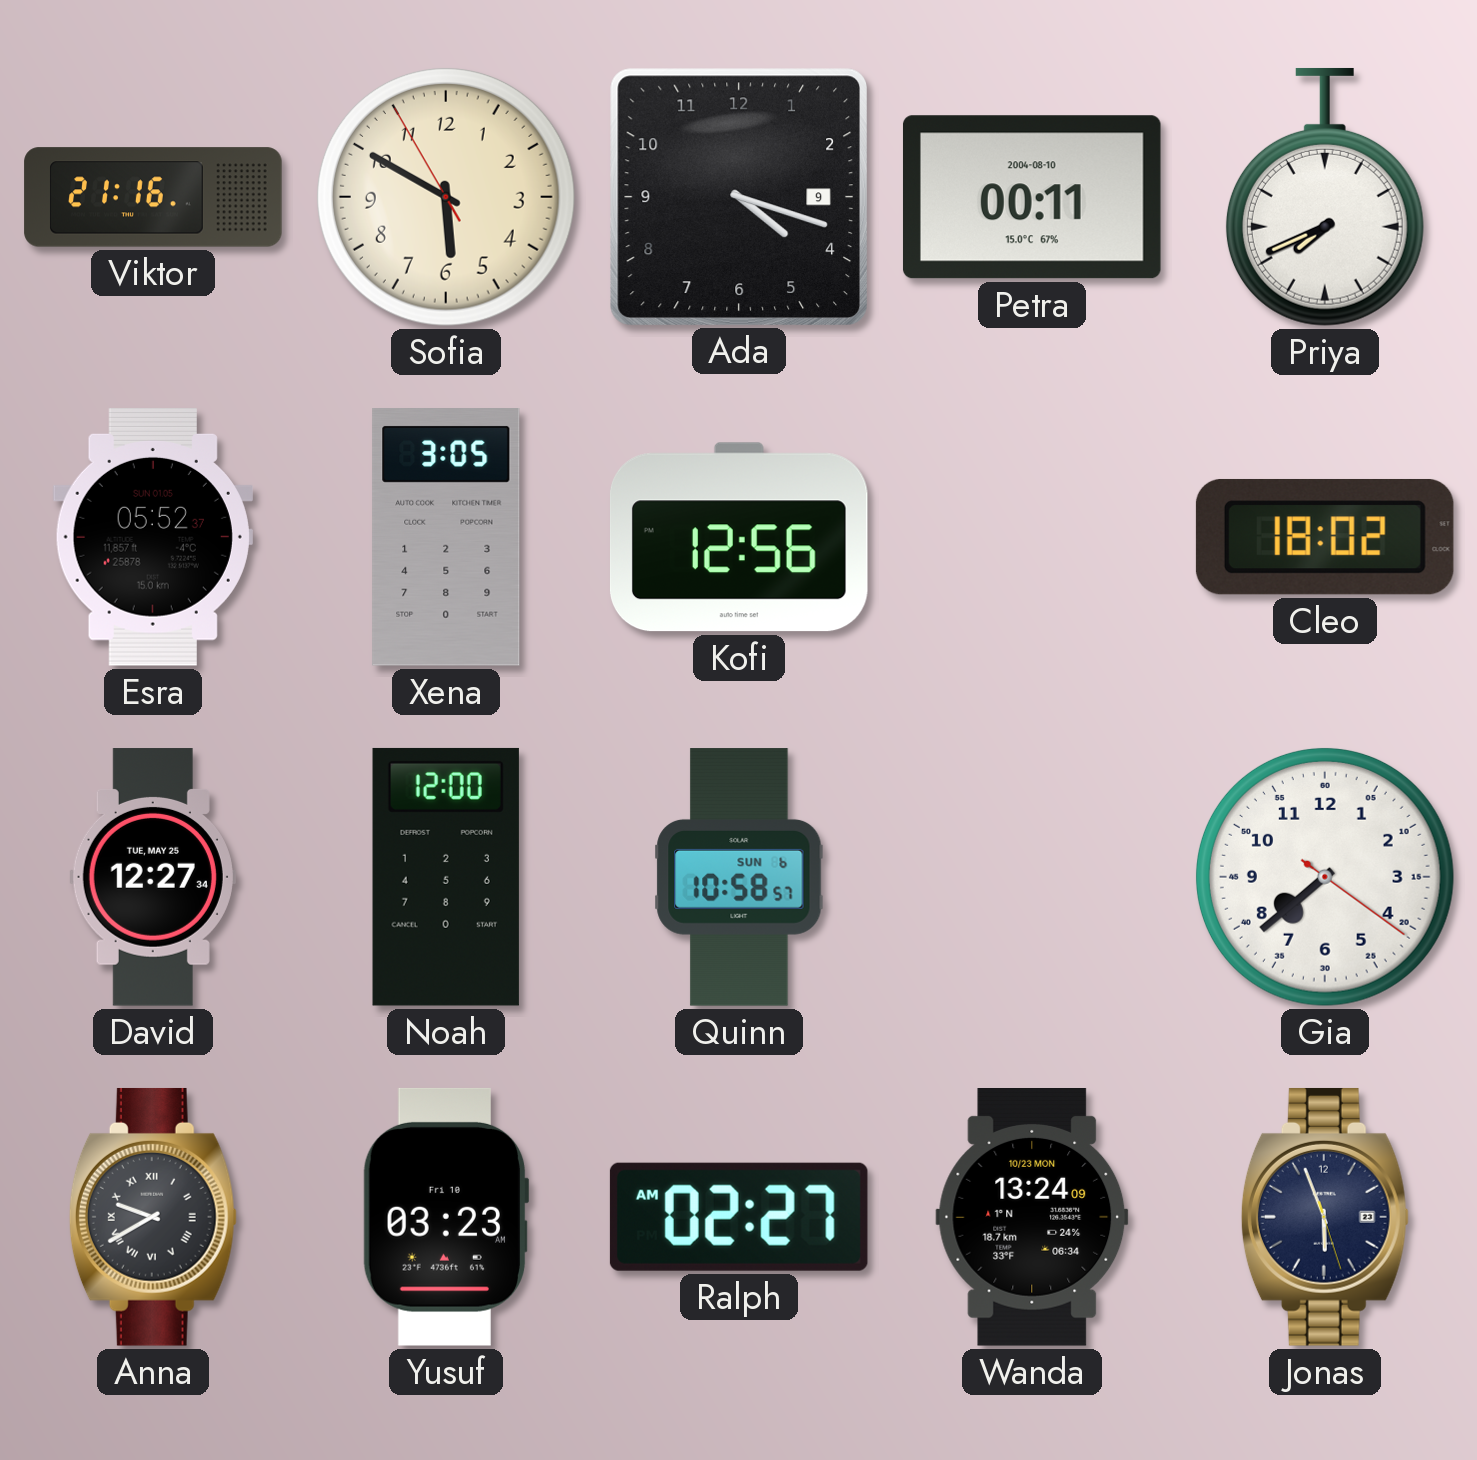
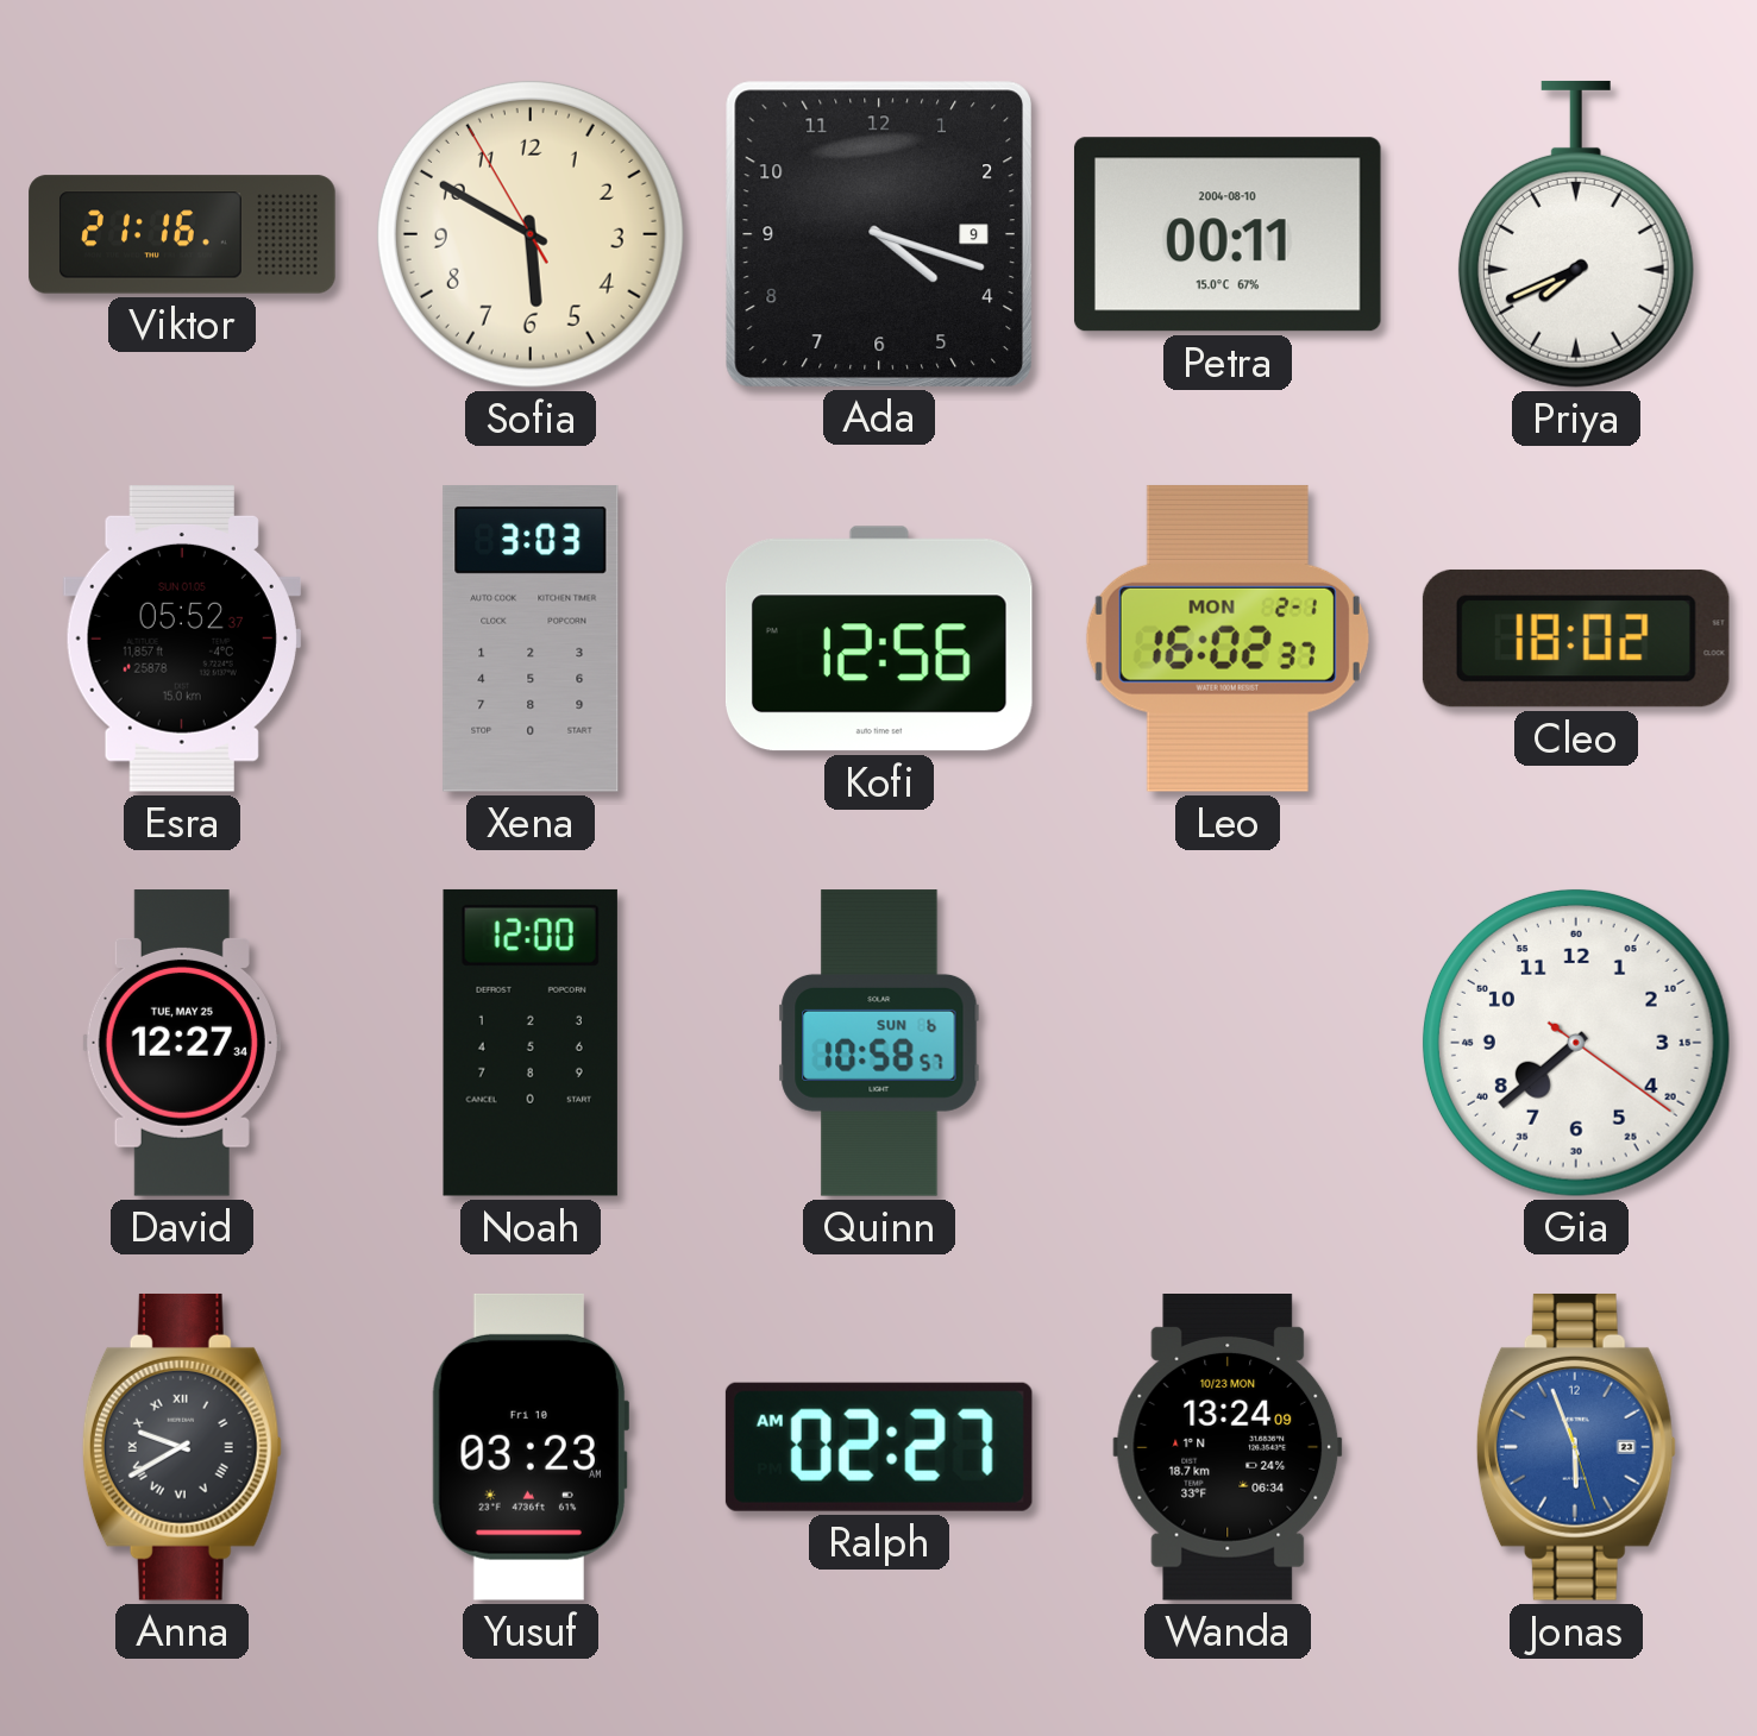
Xena: 3:05 -> 3:03 (531, 640)
Leo: none -> 16:02 (1228, 639)
Jonas dial: navy -> blue (1576, 1447)
